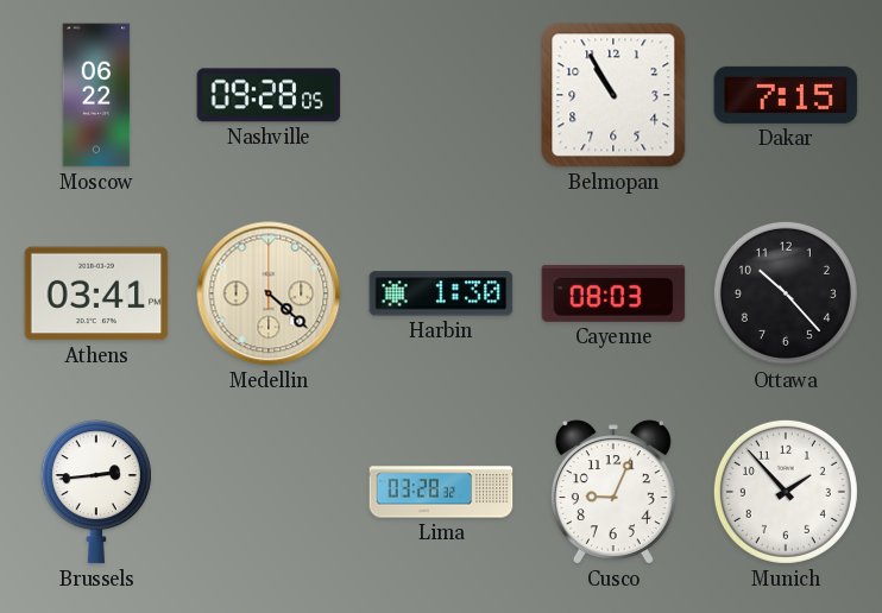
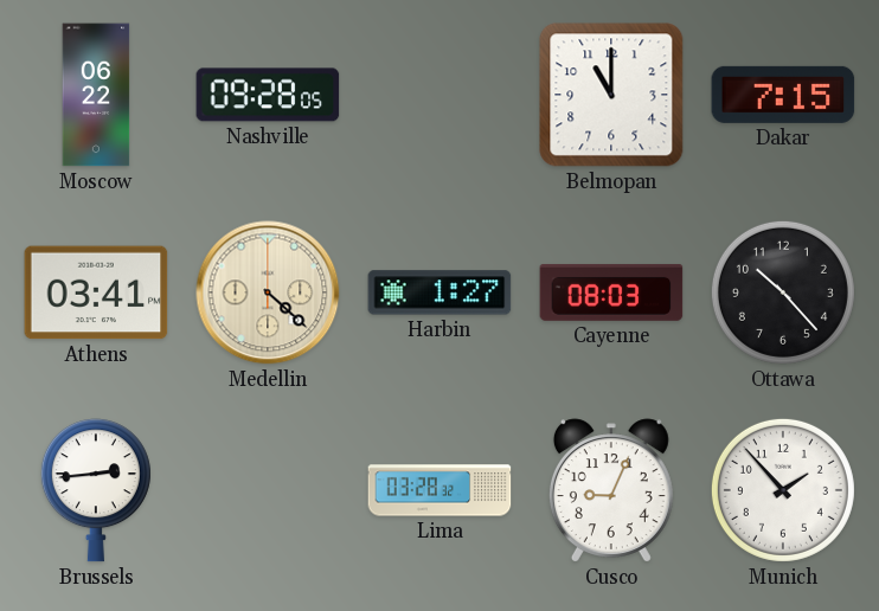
Belmopan: 10:55 -> 11:00 (611, 95)
Harbin: 1:30 -> 1:27 (439, 292)
